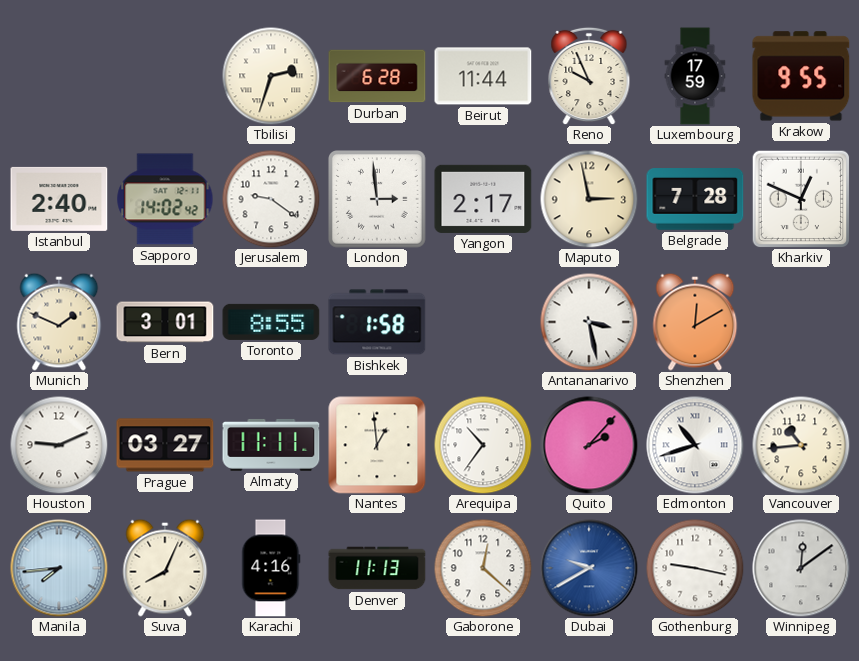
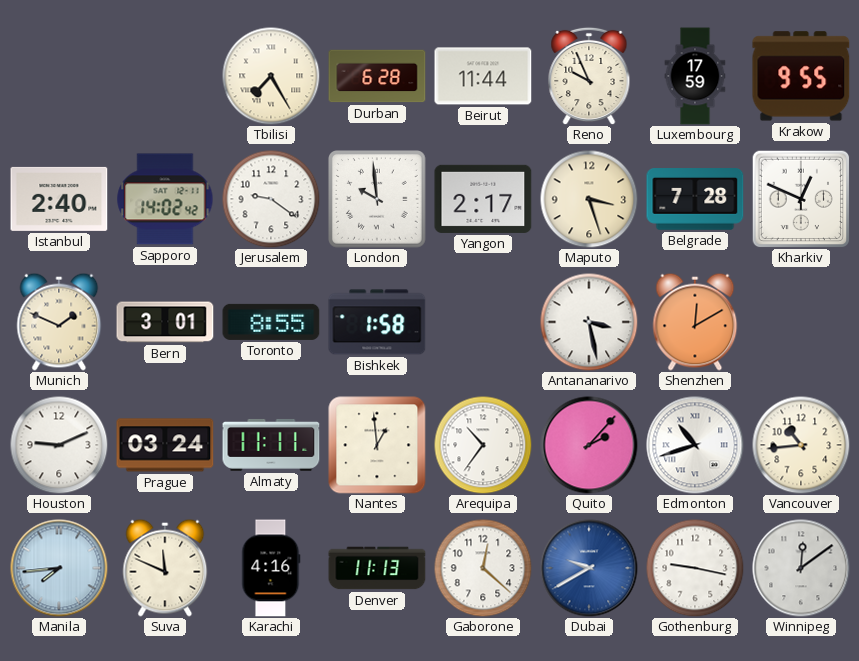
Tbilisi: 2:33 -> 7:25 (271, 76)
London: 2:59 -> 9:59 (378, 200)
Maputo: 2:58 -> 3:27 (589, 199)
Prague: 03:27 -> 03:24 (165, 445)
Suva: 8:04 -> 11:49 (165, 568)
